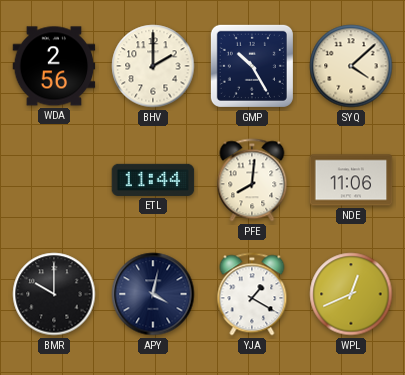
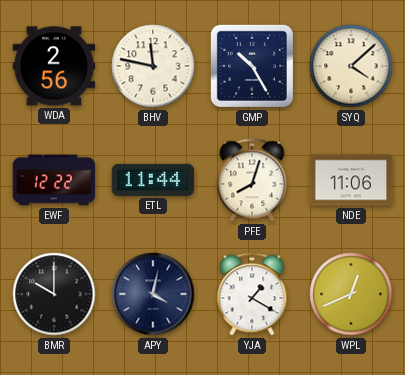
BHV: 2:00 -> 11:47 (153, 66)
EWF: none -> 12:22 (54, 180)
PFE: 8:01 -> 8:03 (252, 180)
